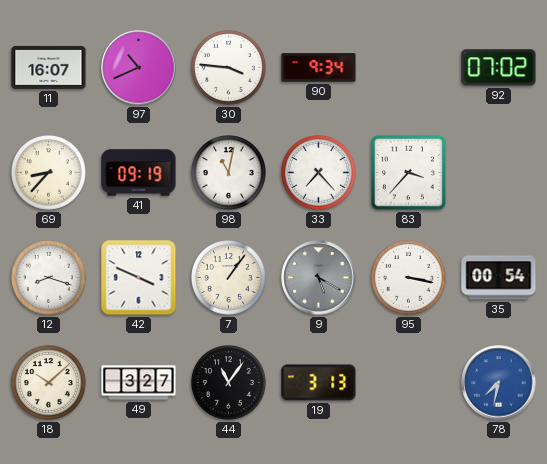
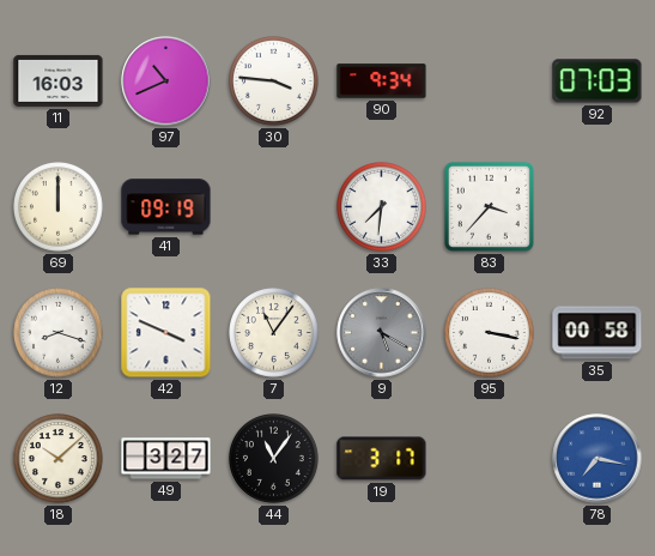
11: 16:07 -> 16:03 (59, 80)
92: 07:02 -> 07:03 (598, 81)
69: 8:37 -> 12:00 (59, 207)
98: 11:02 -> none (229, 173)
33: 7:23 -> 7:31 (382, 207)
7: 1:06 -> 11:06 (274, 333)
35: 00:54 -> 00:58 (598, 333)
19: 3:13 -> 3:17 (382, 459)
78: 7:32 -> 7:17 (598, 459)
